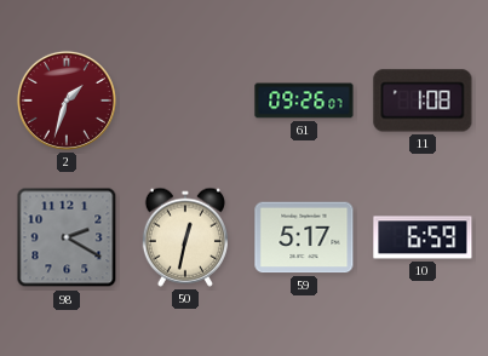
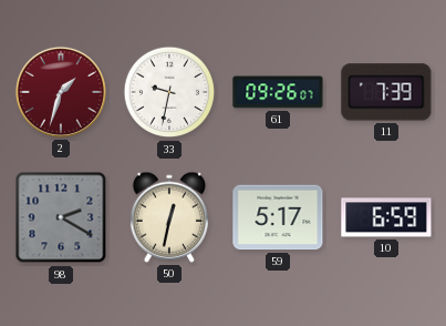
33: none -> 9:32 (169, 92)
11: 1:08 -> 7:39 (386, 92)
